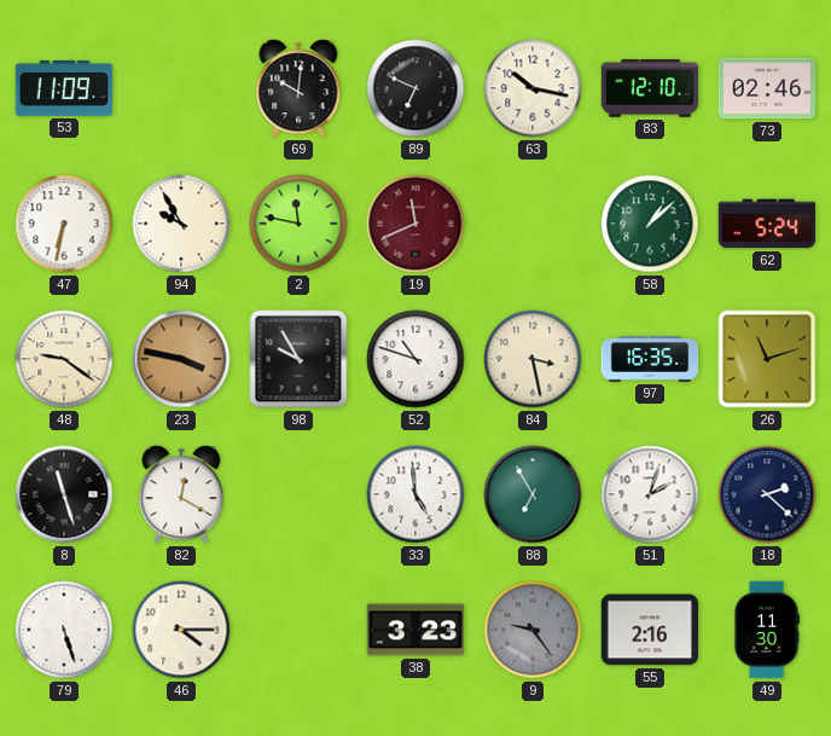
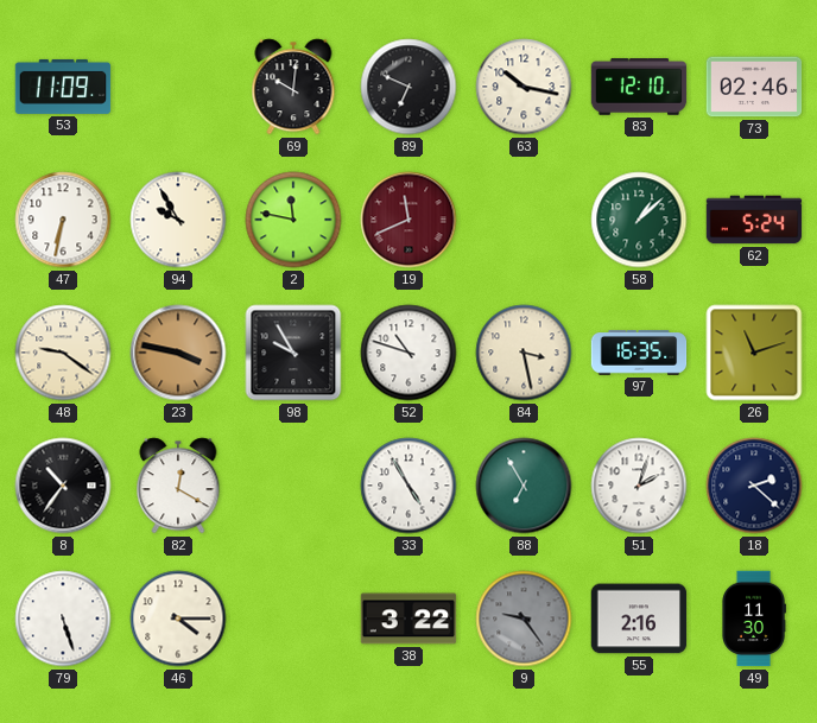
8: 11:27 -> 10:36 (63, 486)
33: 4:59 -> 4:55 (408, 486)
38: 3:23 -> 3:22 (408, 619)
